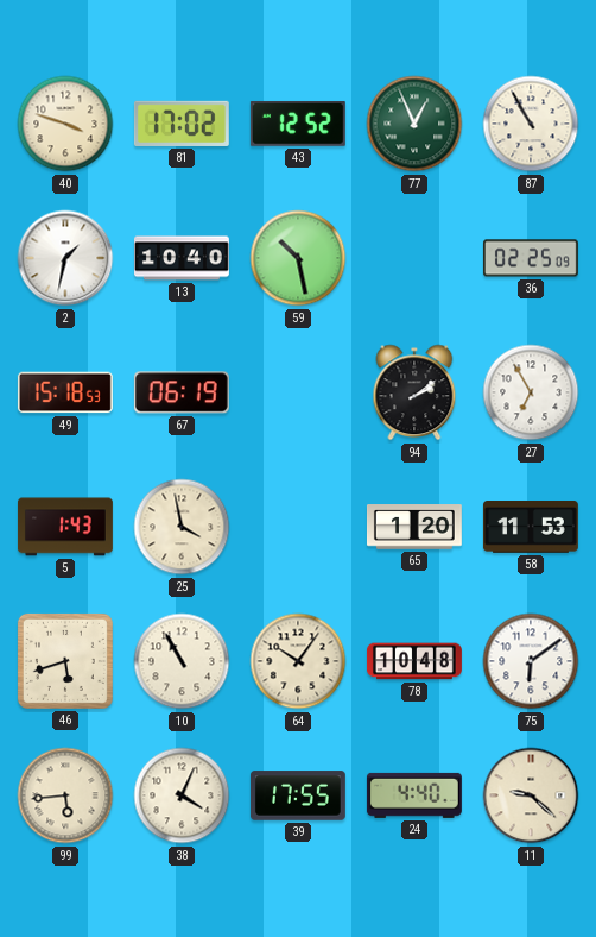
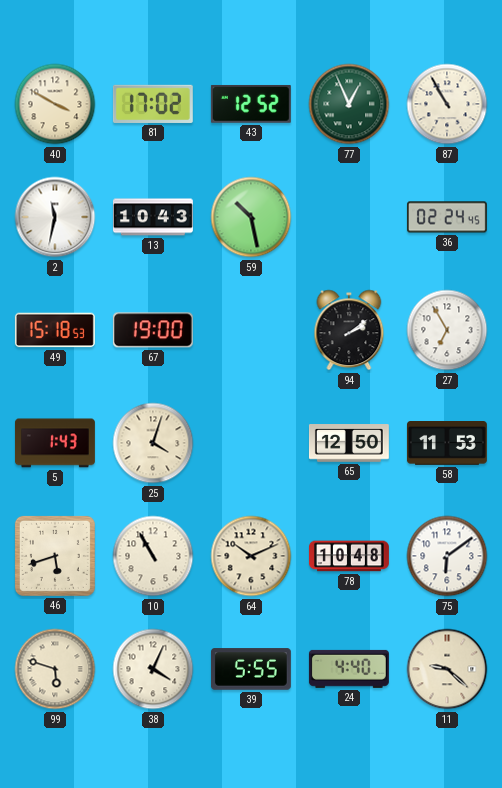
40: 3:48 -> 3:50 (55, 104)
2: 1:32 -> 11:32 (55, 217)
13: 10:40 -> 10:43 (153, 217)
36: 02:25 -> 02:24 (447, 217)
67: 06:19 -> 19:00 (153, 330)
25: 3:58 -> 4:03 (153, 443)
65: 1:20 -> 12:50 (349, 444)
64: 10:06 -> 10:11 (251, 556)
99: 5:44 -> 5:48 (55, 669)
39: 17:55 -> 5:55 (251, 669)
